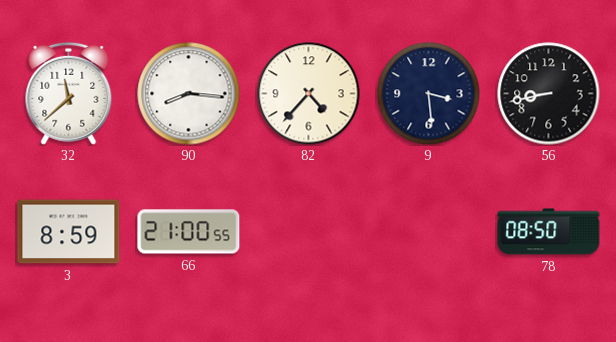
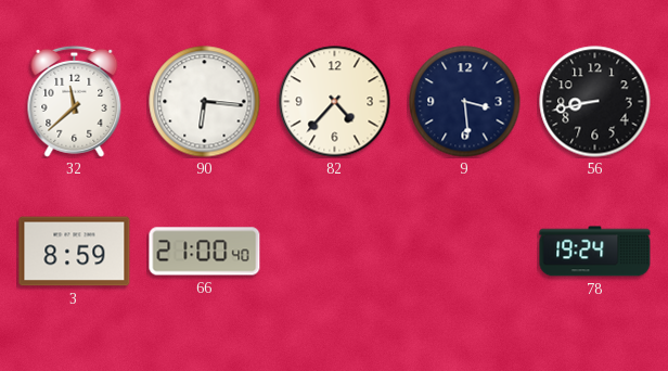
90: 8:16 -> 6:16 (205, 102)
66: 21:00:55 -> 21:00:40 (205, 252)
78: 08:50 -> 19:24 (595, 252)
